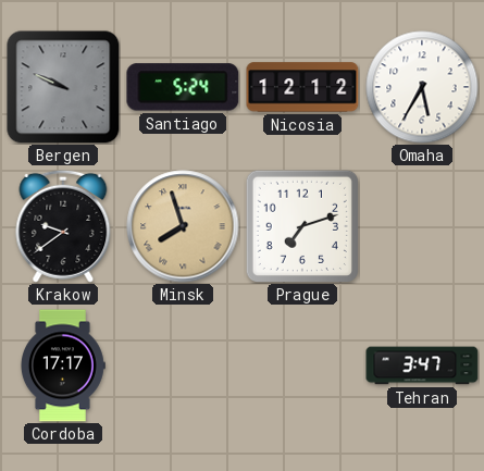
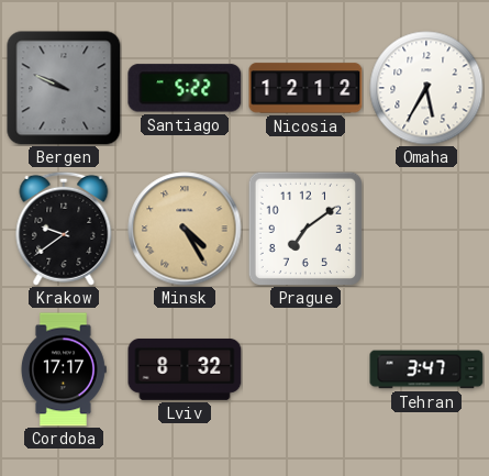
Santiago: 5:24 -> 5:22 (185, 88)
Minsk: 7:57 -> 4:25 (185, 229)
Prague: 7:12 -> 7:09 (304, 228)
Lviv: none -> 8:32 (185, 369)
